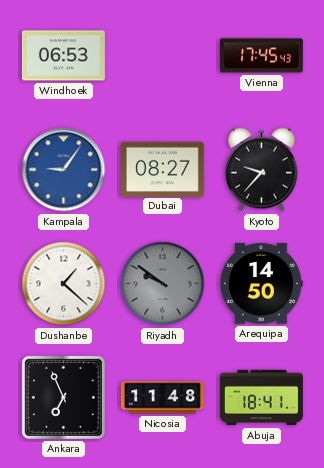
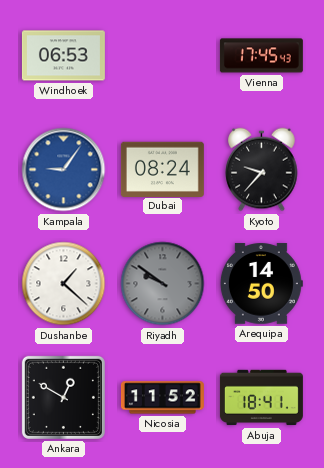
Dubai: 08:27 -> 08:24 (162, 169)
Ankara: 6:56 -> 12:50 (63, 397)
Nicosia: 11:48 -> 11:52 (162, 398)
